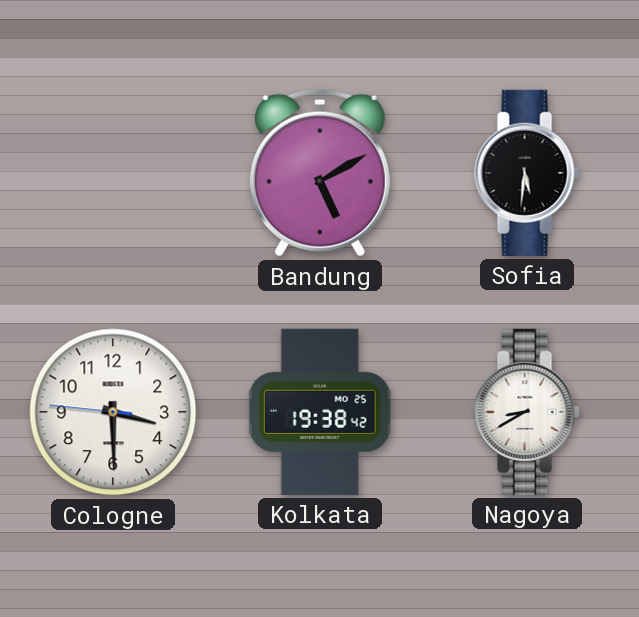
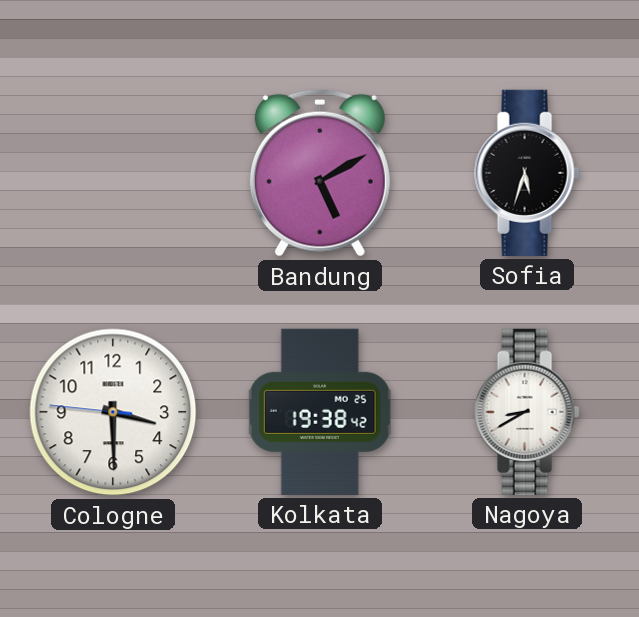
Sofia: 5:31 -> 5:33 (527, 173)
